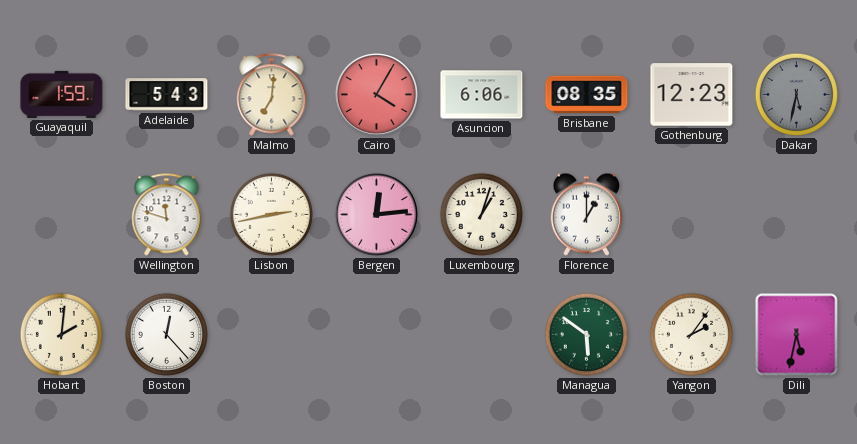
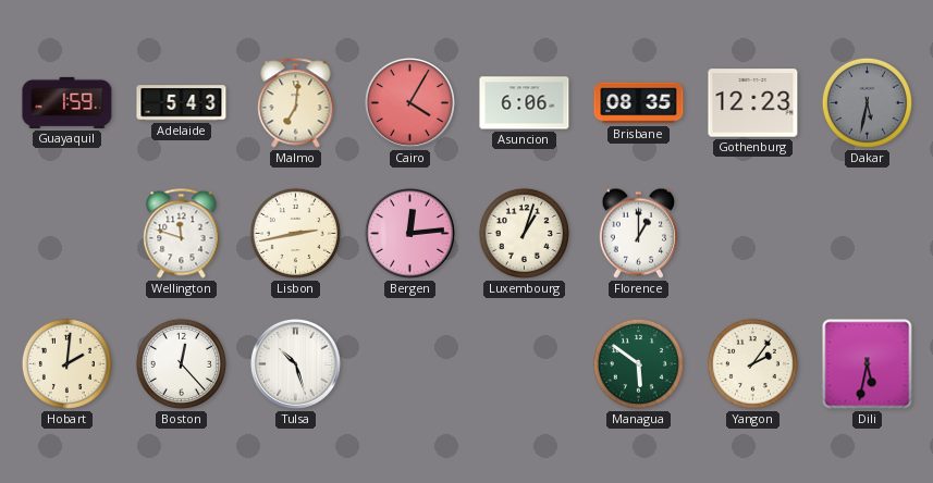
Tulsa: none -> 10:27 (295, 363)
